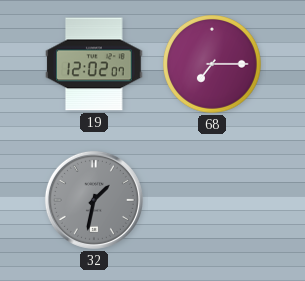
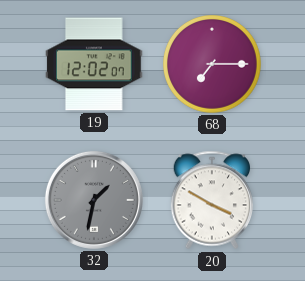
20: none -> 3:50 (212, 200)
